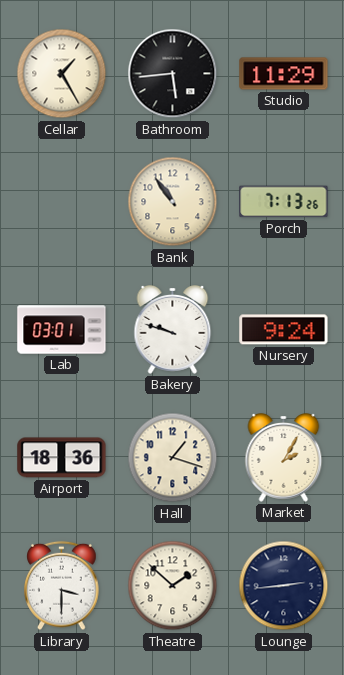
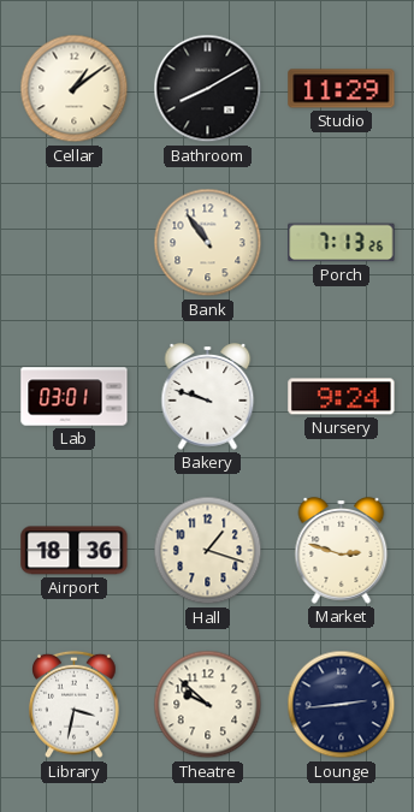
Cellar: 1:25 -> 1:09 (75, 89)
Bathroom: 5:44 -> 8:10 (208, 89)
Market: 2:05 -> 2:48 (342, 551)
Library: 3:30 -> 3:32 (75, 705)
Theatre: 1:52 -> 9:52 (208, 705)
